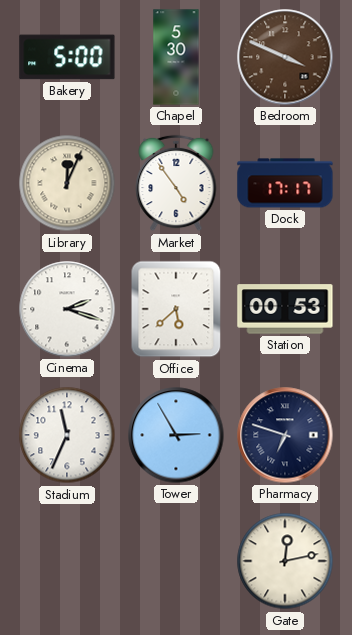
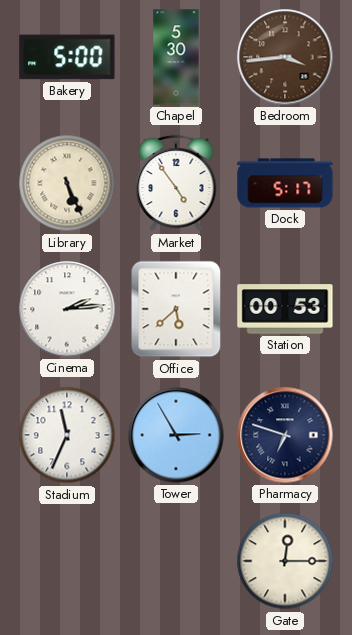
Bedroom: 3:49 -> 3:44 (285, 57)
Library: 12:04 -> 5:26 (67, 183)
Dock: 17:17 -> 5:17 (285, 183)
Cinema: 2:18 -> 2:14 (67, 309)
Gate: 12:13 -> 12:15 (285, 561)
